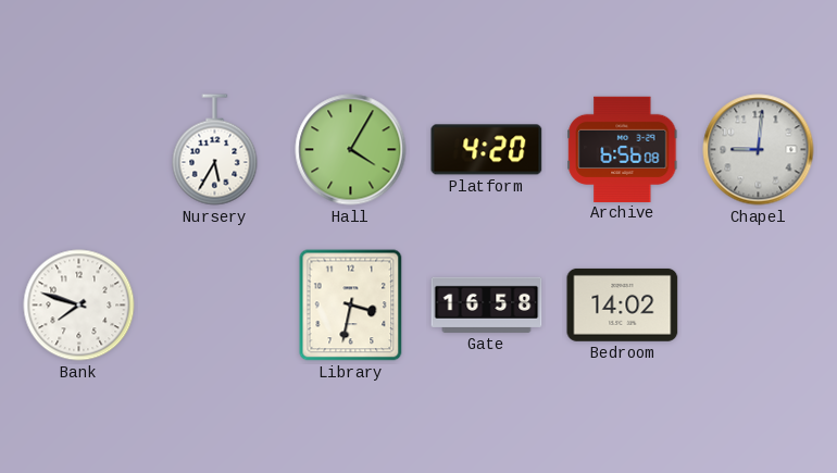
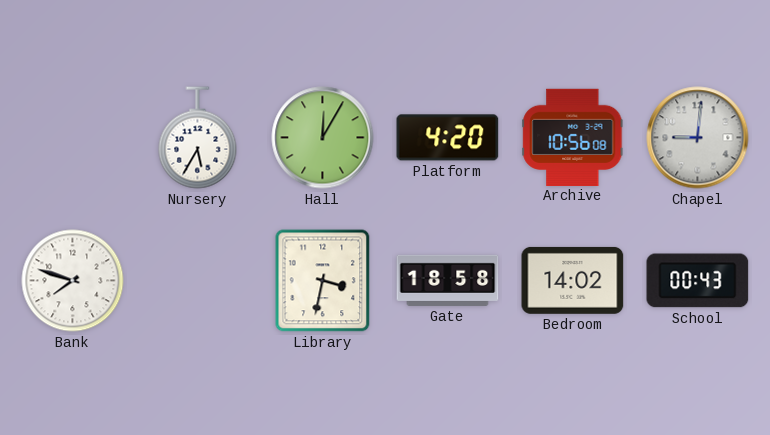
Hall: 4:05 -> 12:05 (323, 138)
Archive: 6:56 -> 10:56 (573, 137)
Gate: 16:58 -> 18:58 (448, 280)
School: none -> 00:43 (698, 281)
